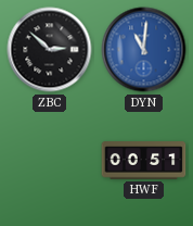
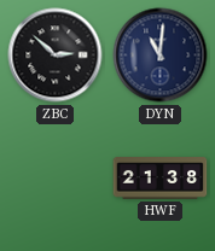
DYN dial: blue -> navy (161, 56)
HWF: 00:51 -> 21:38 (161, 179)
